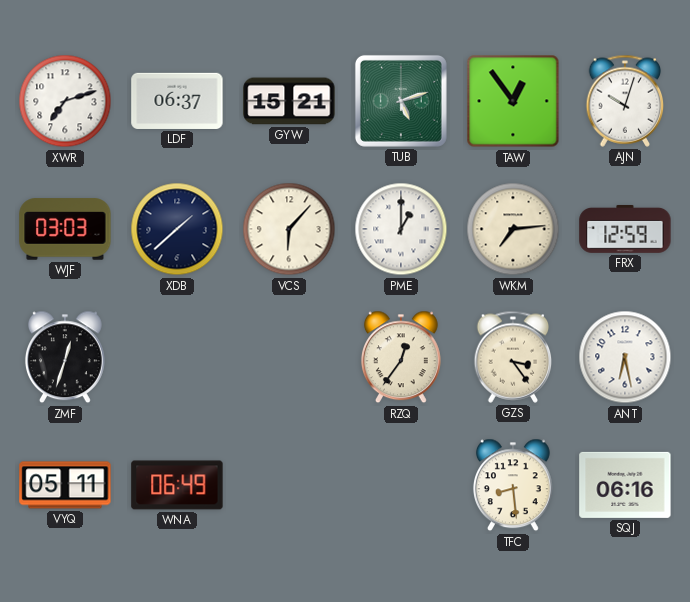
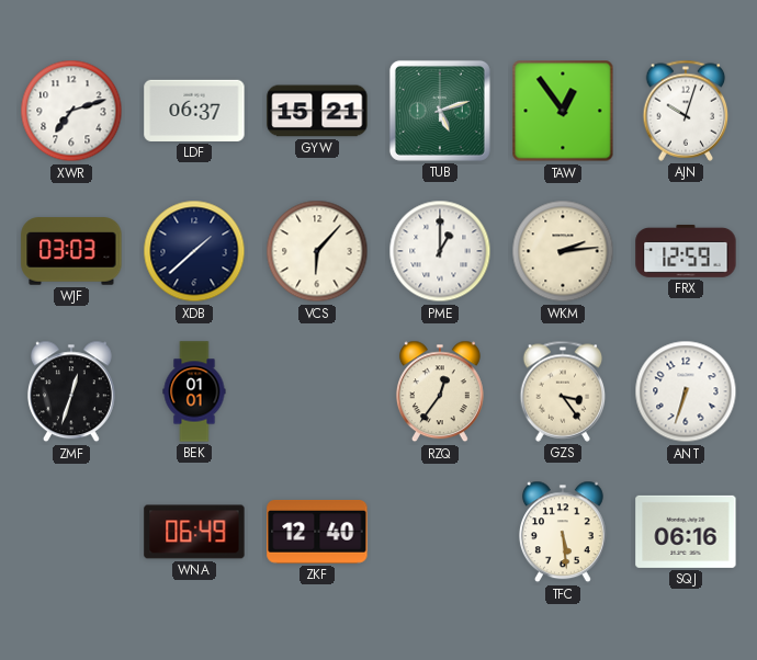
WKM: 7:14 -> 2:14 (563, 251)
BEK: none -> 01:01 (194, 391)
ANT: 6:28 -> 6:33 (686, 391)
VYQ: 05:11 -> none (65, 485)
ZKF: none -> 12:40 (317, 532)
TFC: 8:29 -> 5:29 (563, 532)
